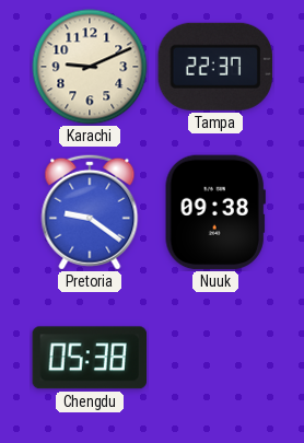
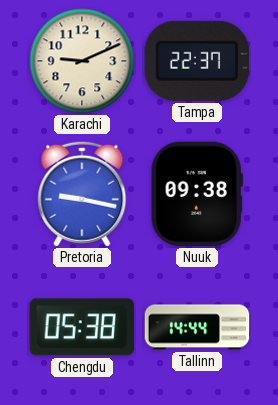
Pretoria: 9:21 -> 9:17 (82, 194)
Tallinn: none -> 14:44 (197, 327)
